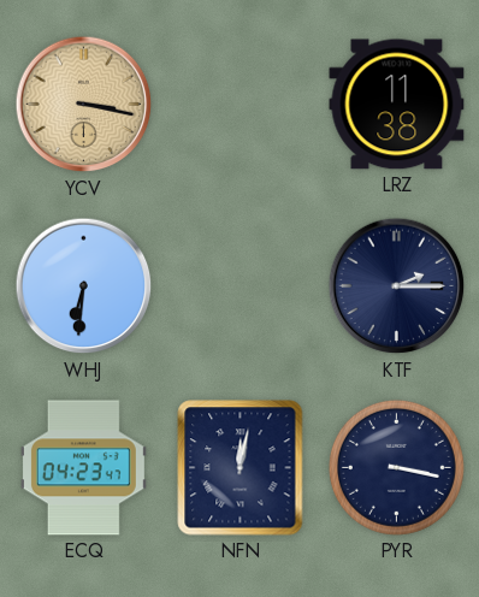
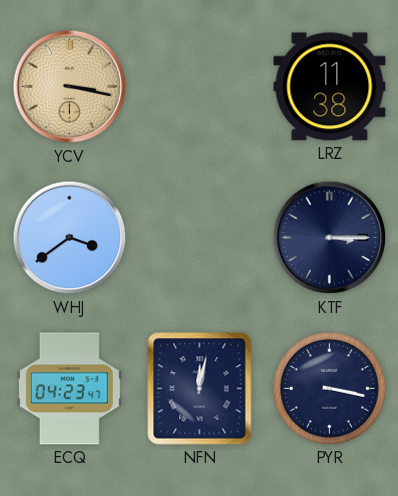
WHJ: 6:31 -> 3:39 (70, 238)
KTF: 2:15 -> 3:15 (330, 238)
